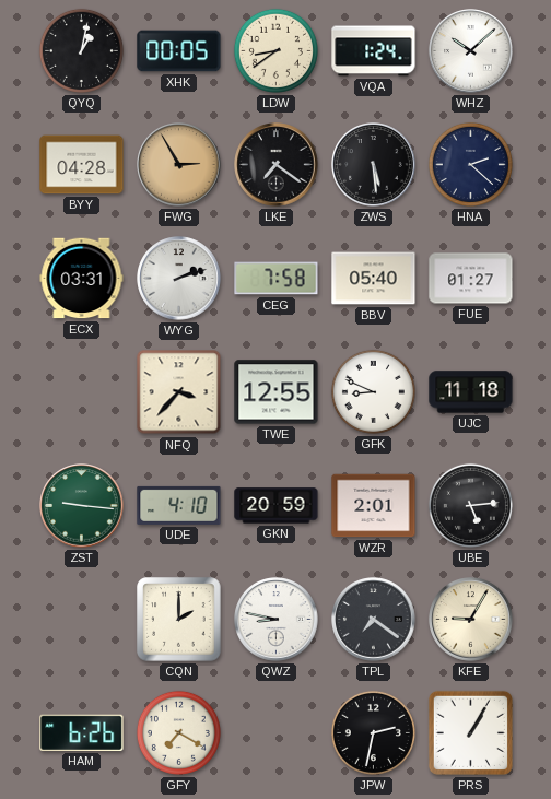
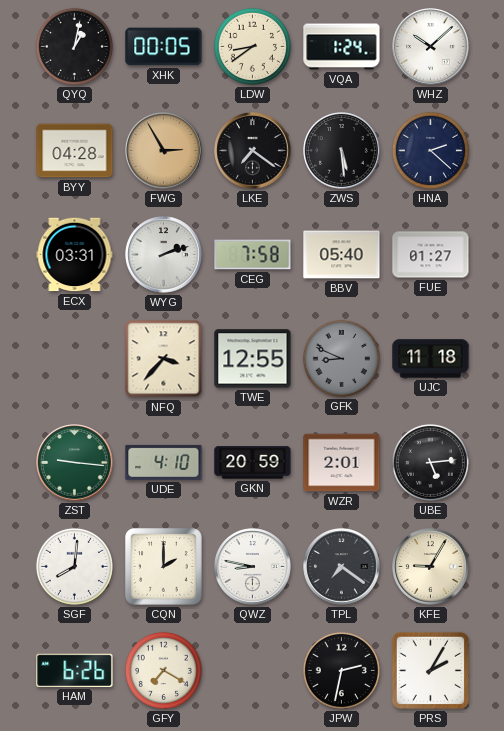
GFK dial: white -> grey (341, 358)
SGF: none -> 8:01 (74, 566)
PRS: 1:05 -> 2:05 (430, 670)
